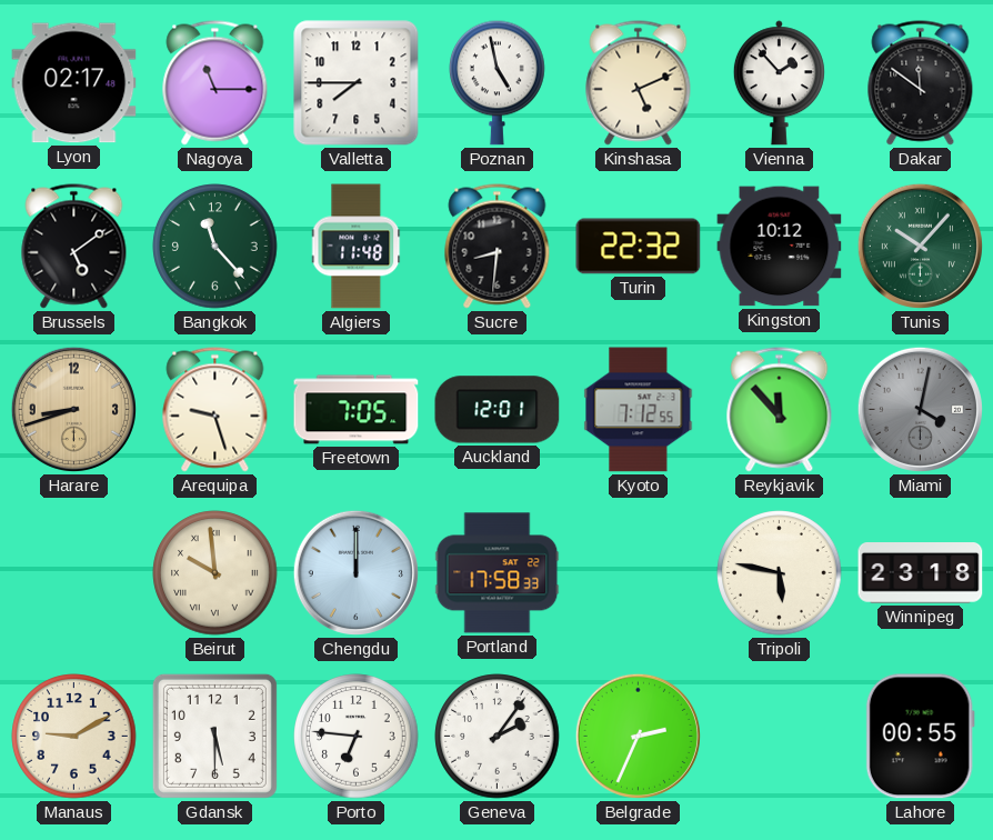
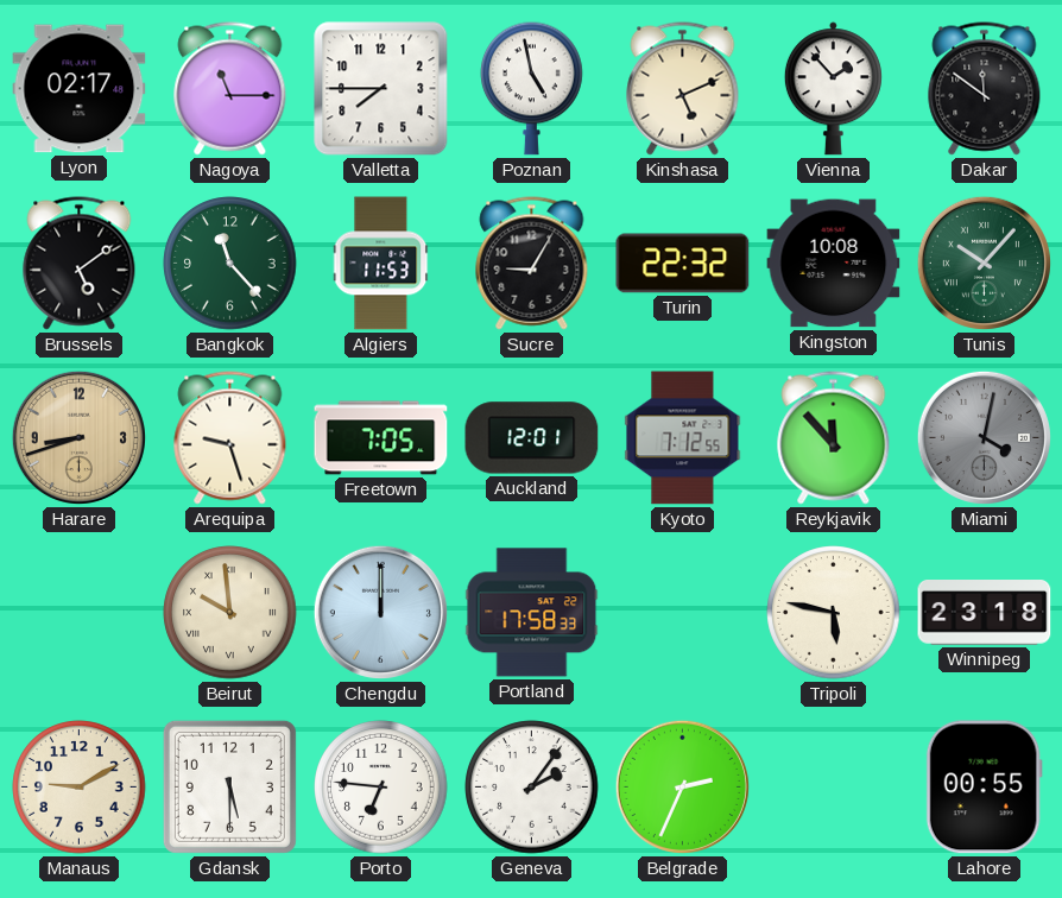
Algiers: 11:48 -> 11:53 (381, 264)
Sucre: 8:31 -> 9:05 (532, 264)
Kingston: 10:12 -> 10:08 (834, 264)
